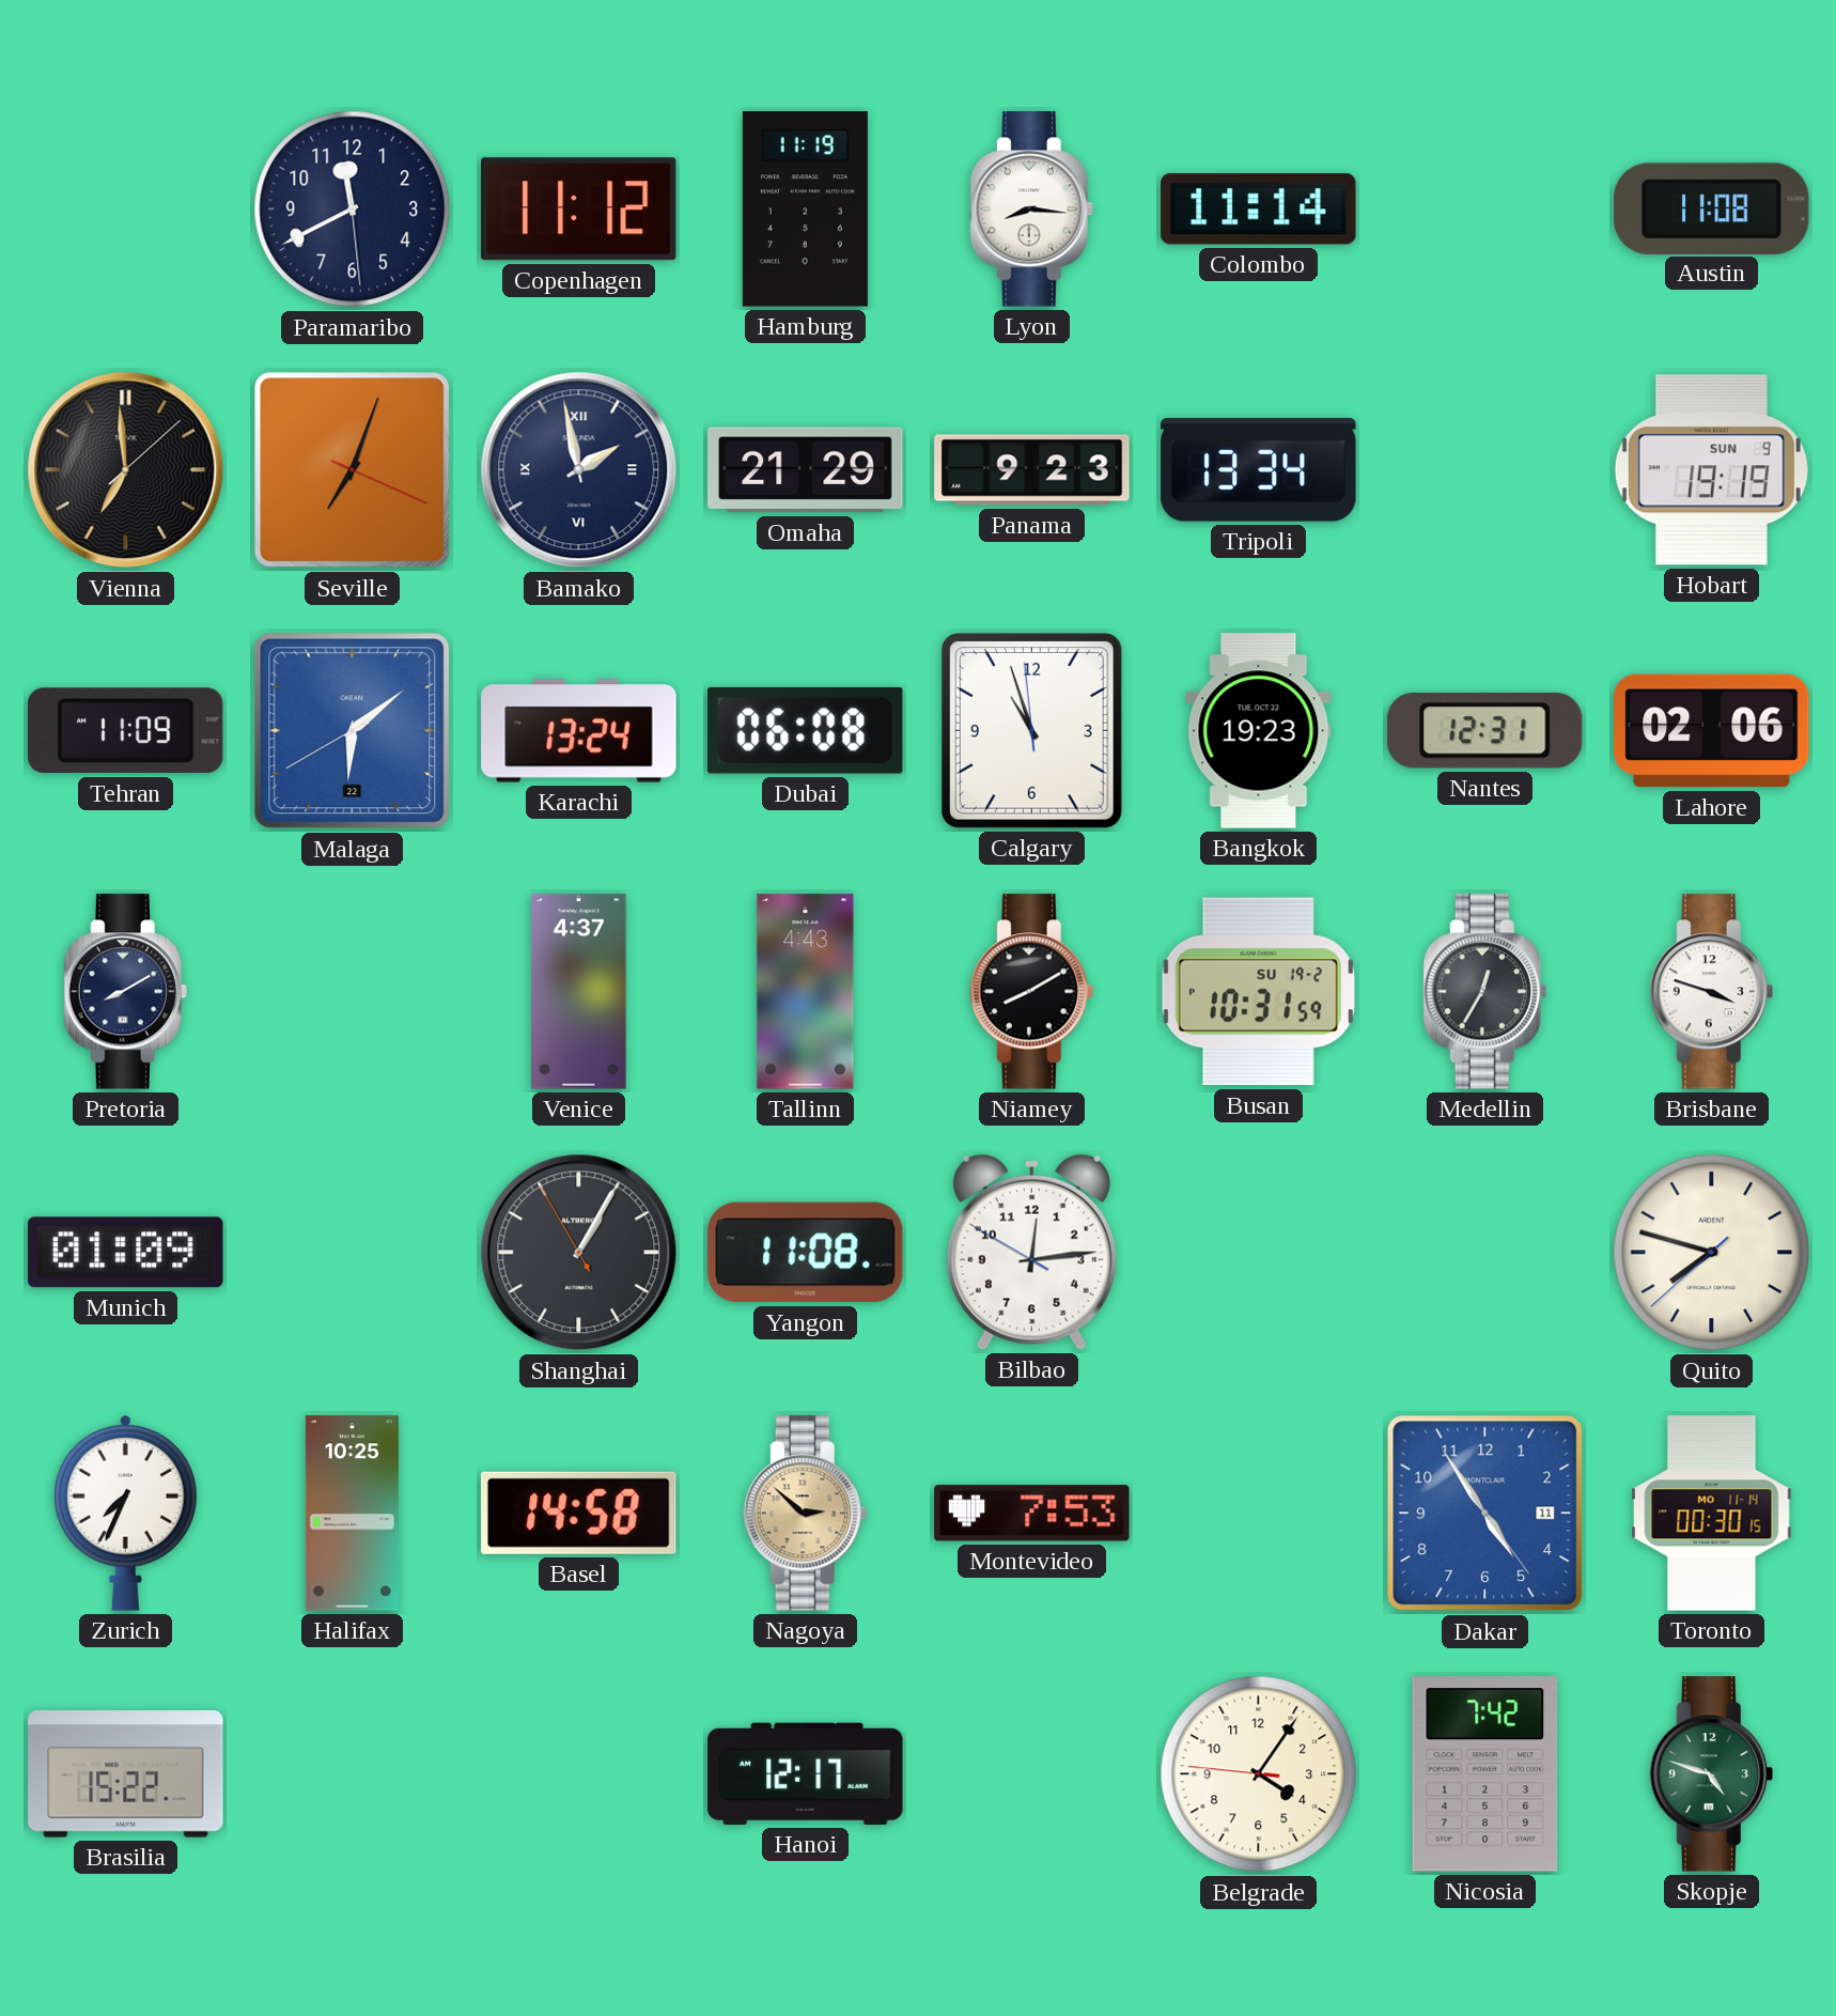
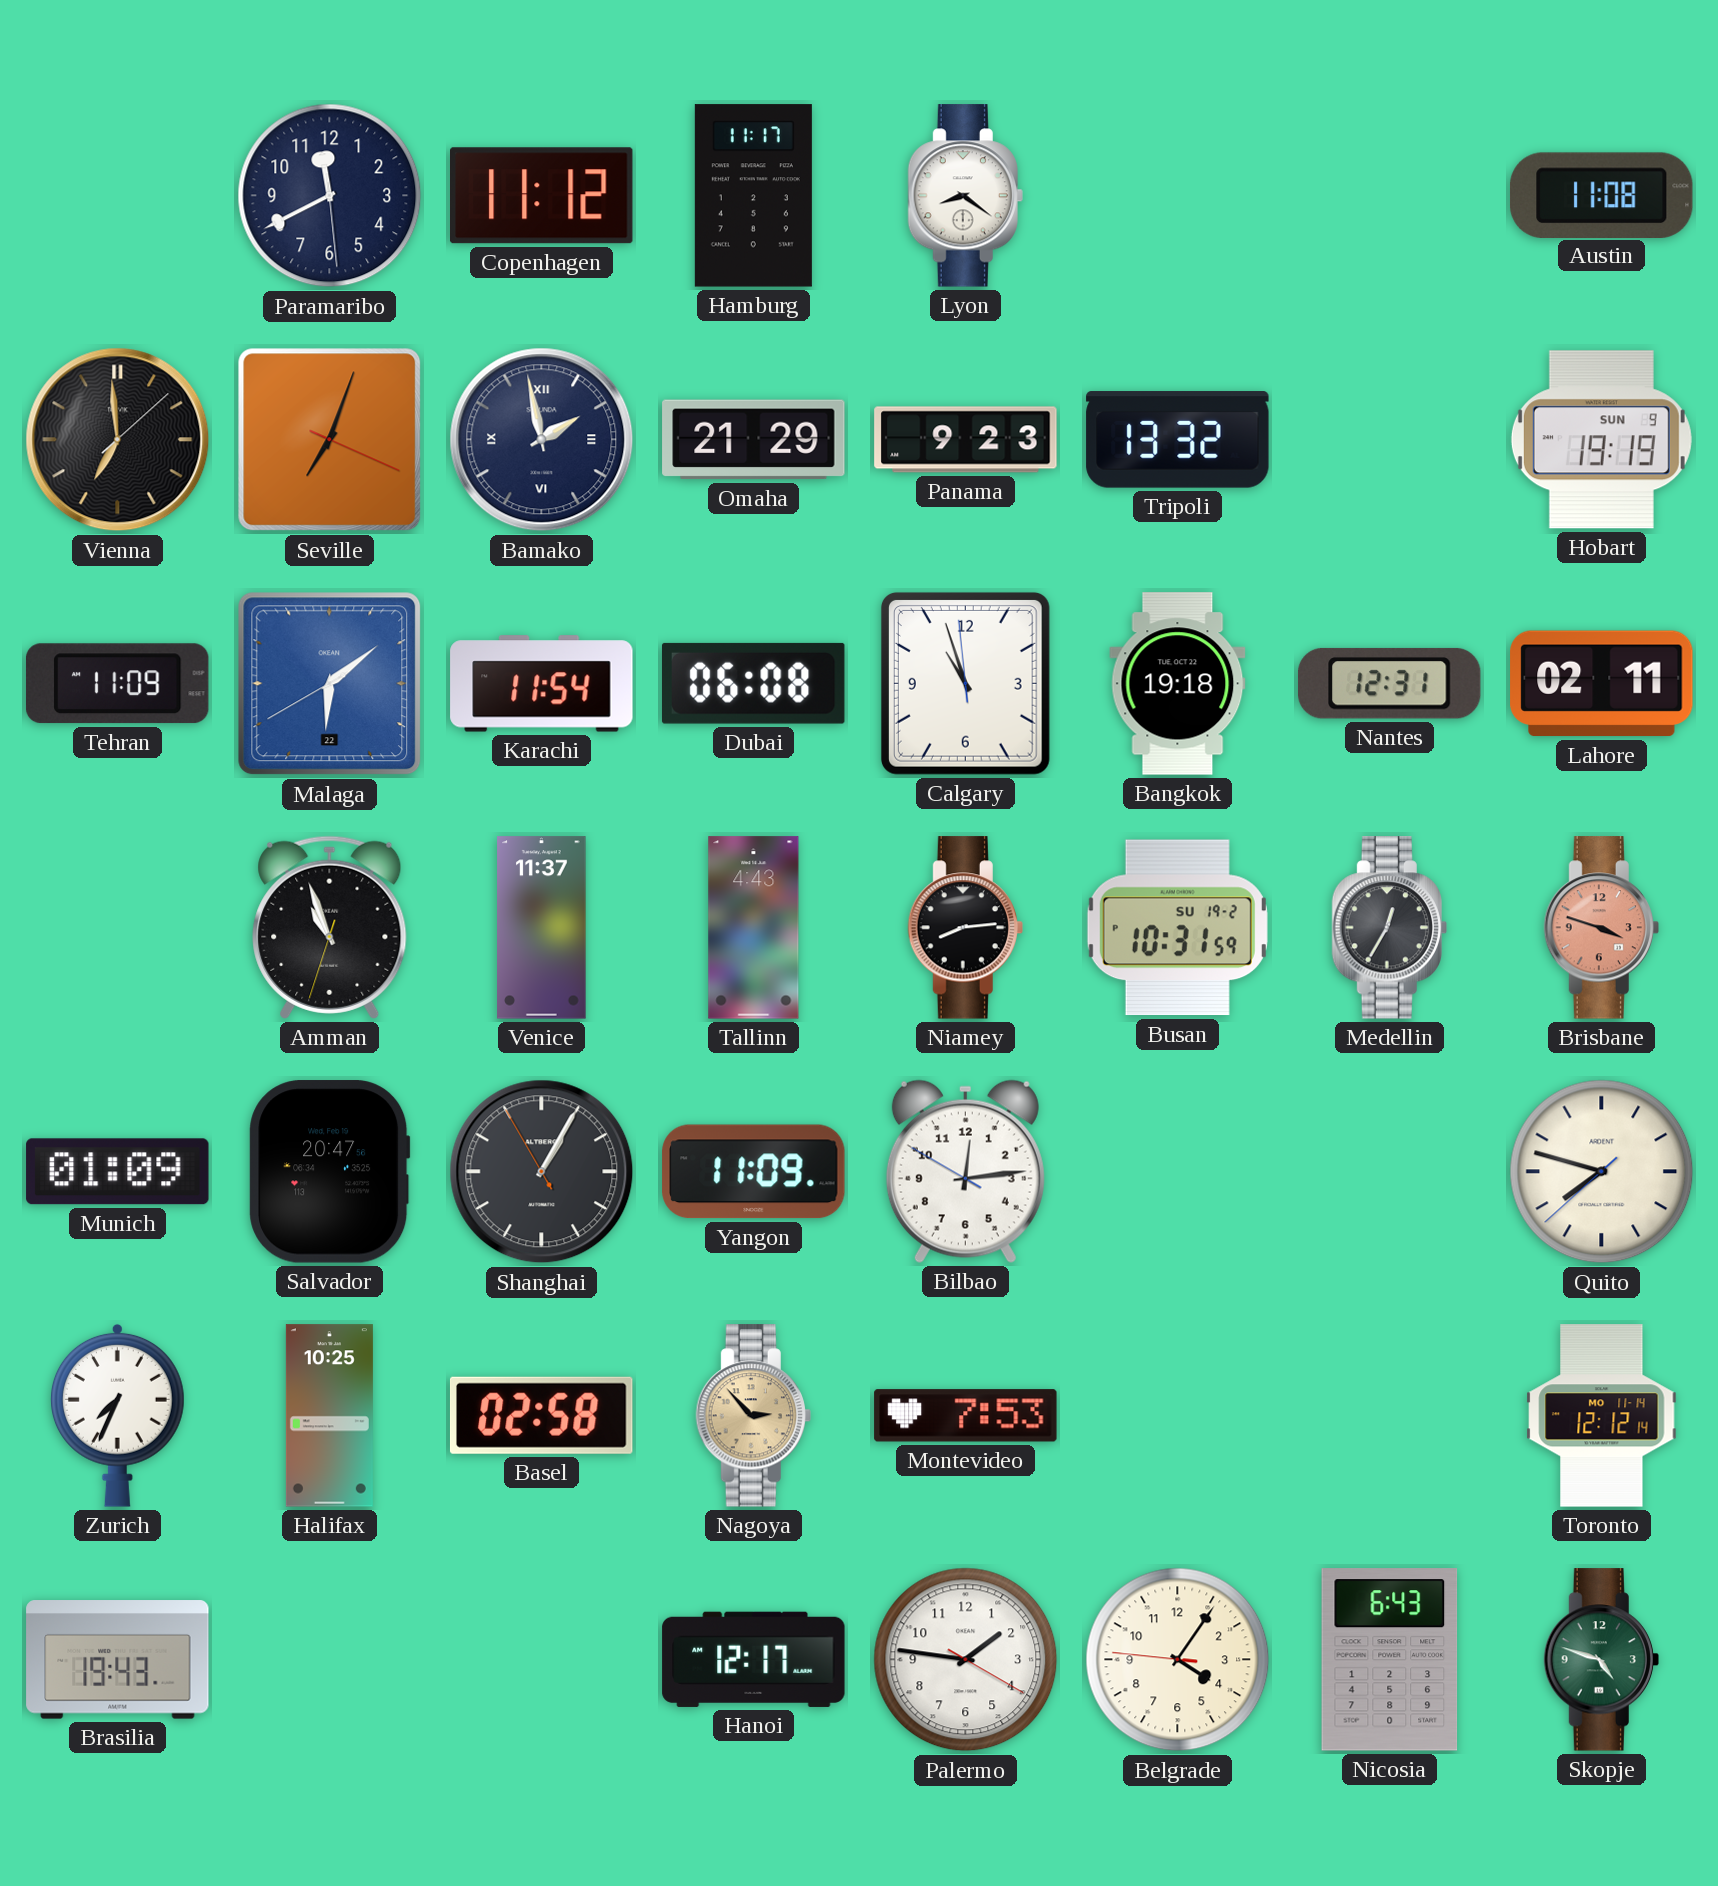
Hamburg: 11:19 -> 11:17 (753, 196)
Lyon: 8:16 -> 8:21 (965, 196)
Colombo: 11:14 -> none (1259, 210)
Tripoli: 13:34 -> 13:32 (1178, 440)
Karachi: 13:24 -> 11:54 (542, 684)
Bangkok: 19:23 -> 19:18 (1178, 684)
Lahore: 02:06 -> 02:11 (1602, 684)
Pretoria: 8:10 -> none (125, 992)
Amman: none -> 10:56 (330, 927)
Venice: 4:37 -> 11:37 (542, 928)
Niamey: 8:10 -> 8:14 (965, 928)
Brisbane dial: white -> salmon (1601, 928)
Salvador: none -> 20:47 (330, 1172)
Yangon: 11:08 -> 11:09 (754, 1172)
Basel: 14:58 -> 02:58 (541, 1415)
Nagoya: 2:52 -> 2:53 (753, 1416)
Dakar: 4:54 -> none (1485, 1514)
Toronto: 00:30 -> 12:12 (1602, 1416)
Brasilia: 15:22 -> 19:43 (118, 1660)
Palermo: none -> 1:46 (966, 1660)
Nicosia: 7:42 -> 6:43 (1390, 1660)
